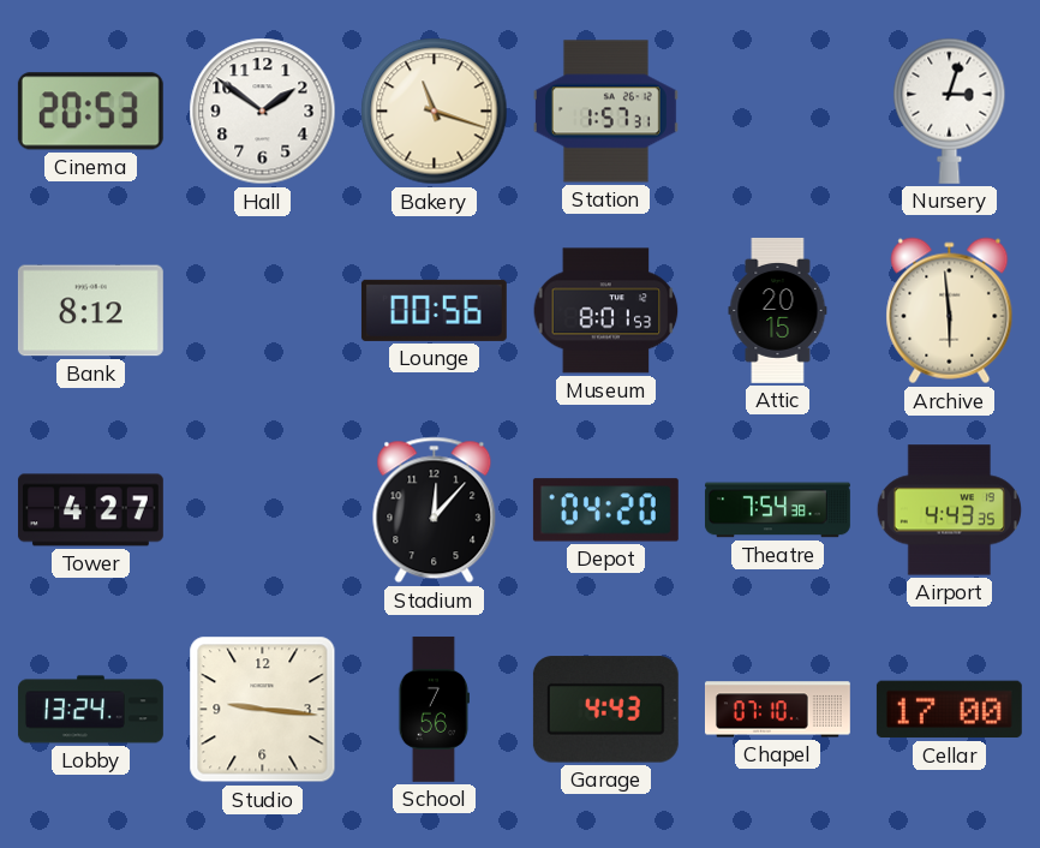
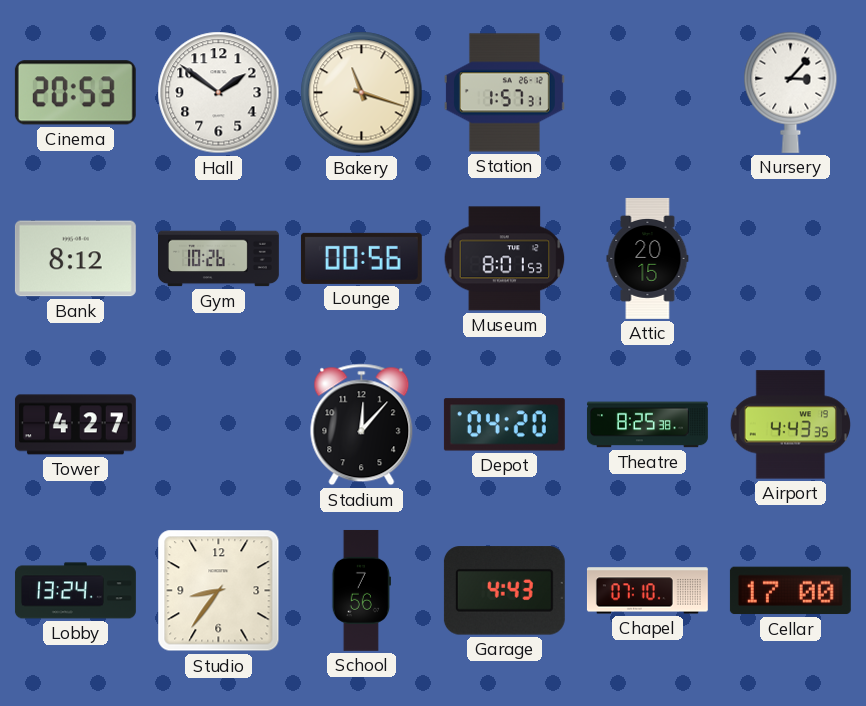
Nursery: 3:03 -> 3:07 (791, 92)
Gym: none -> 10:26 (219, 259)
Archive: 5:59 -> none (950, 311)
Theatre: 7:54 -> 8:25 (647, 425)
Studio: 9:16 -> 8:36 (219, 591)
